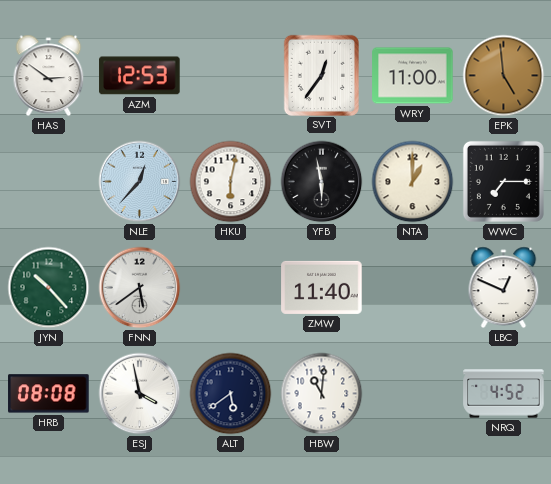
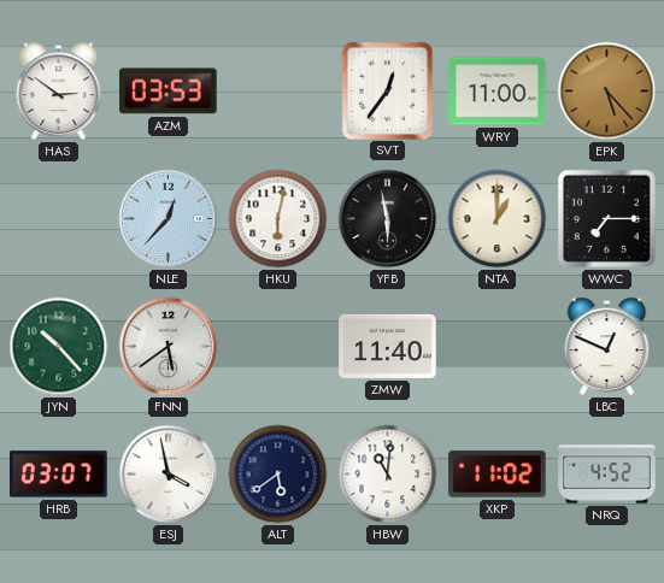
AZM: 12:53 -> 03:53 (169, 92)
EPK: 4:59 -> 5:23 (607, 92)
HRB: 08:08 -> 03:07 (59, 475)
XKP: none -> 11:02 (498, 475)
